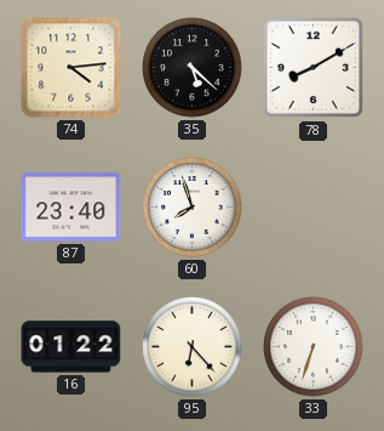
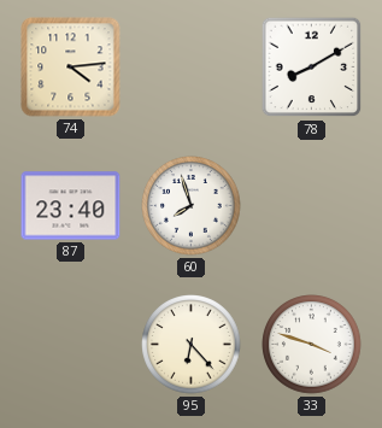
35: 5:22 -> none (193, 68)
16: 01:22 -> none (71, 347)
33: 6:33 -> 3:48 (312, 345)
